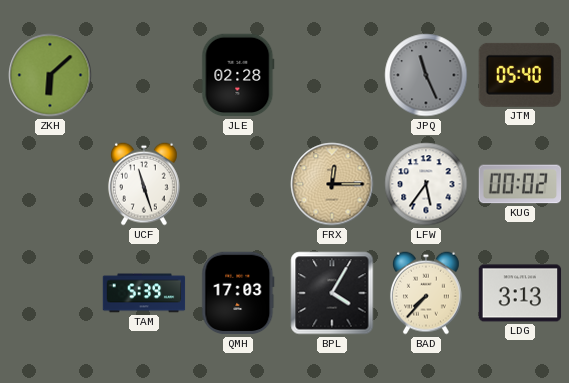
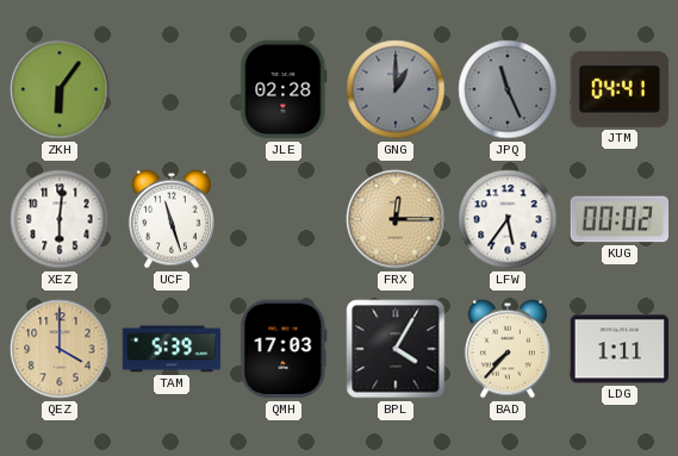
ZKH: 6:08 -> 6:06 (60, 89)
GNG: none -> 1:00 (396, 89)
JTM: 05:40 -> 04:41 (620, 89)
XEZ: none -> 6:01 (60, 219)
QEZ: none -> 4:00 (60, 349)
LDG: 3:13 -> 1:11 (620, 349)
